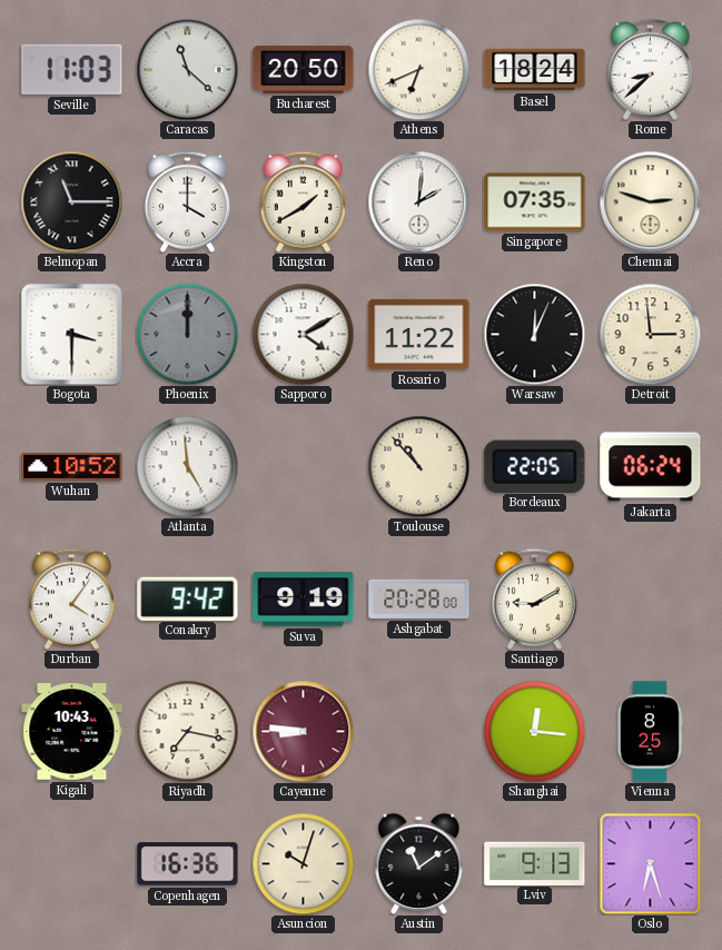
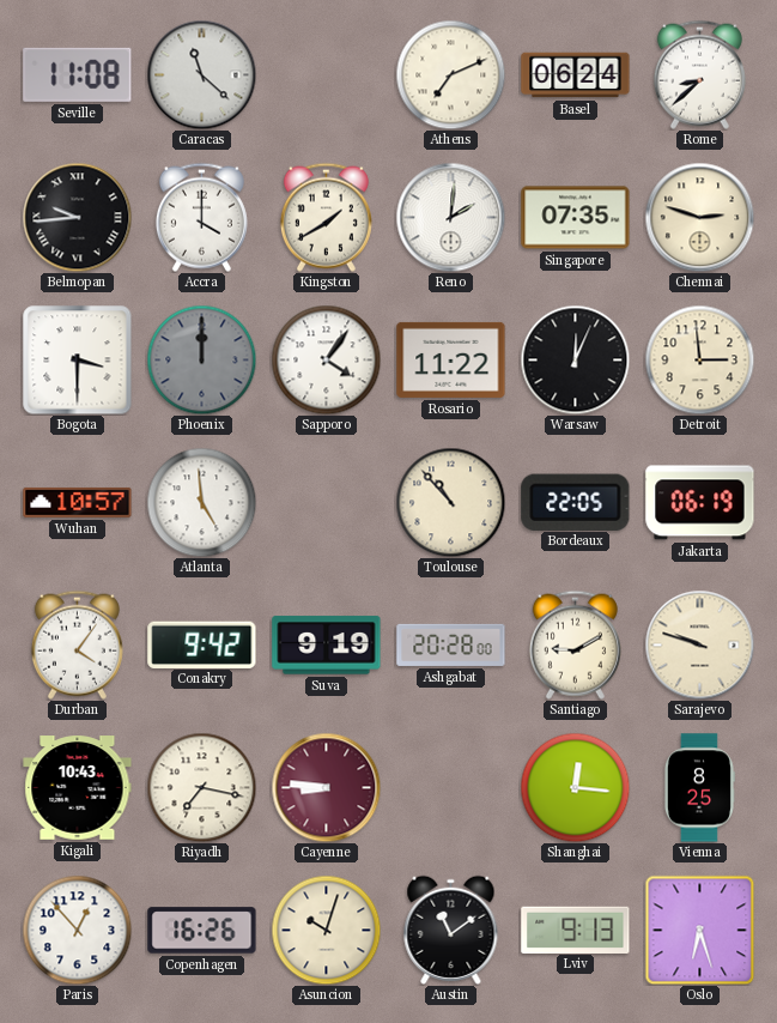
Seville: 11:03 -> 11:08 (78, 74)
Bucharest: 20:50 -> none (304, 69)
Athens: 6:41 -> 7:11 (450, 74)
Basel: 18:24 -> 06:24 (576, 75)
Belmopan: 11:15 -> 9:44 (77, 217)
Sapporo: 4:10 -> 4:06 (326, 359)
Wuhan: 10:52 -> 10:57 (78, 502)
Jakarta: 06:24 -> 06:19 (700, 503)
Sarajevo: none -> 9:48 (699, 644)
Paris: none -> 12:53 (77, 930)
Copenhagen: 16:36 -> 16:26 (202, 931)
